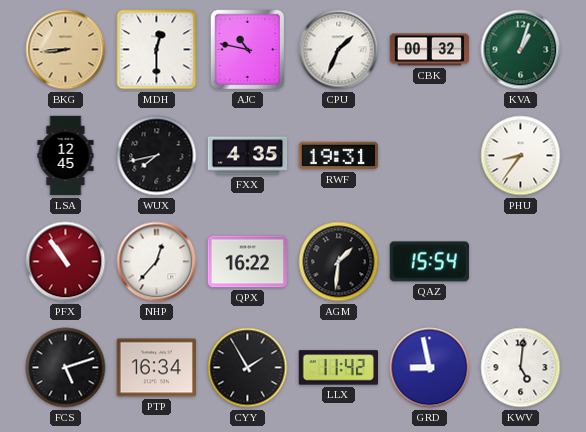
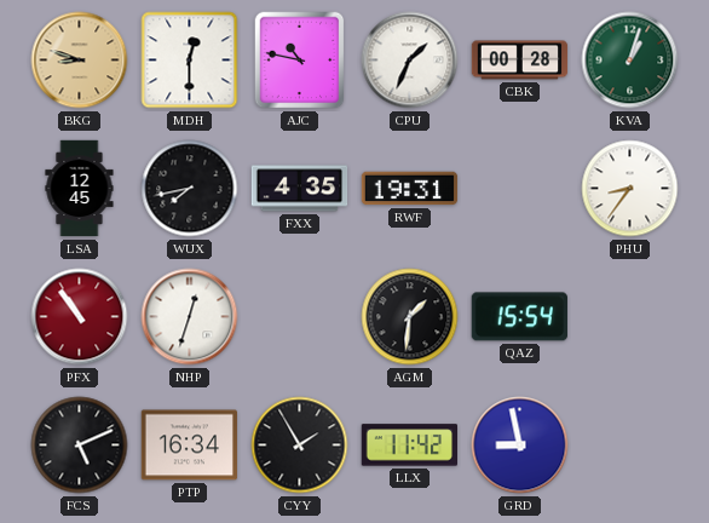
BKG: 8:44 -> 8:48 (80, 61)
CBK: 00:32 -> 00:28 (520, 61)
NHP: 12:37 -> 12:33 (190, 317)
QPX: 16:22 -> none (248, 262)
FCS: 5:12 -> 5:11 (80, 446)
KWV: 5:01 -> none (521, 368)
